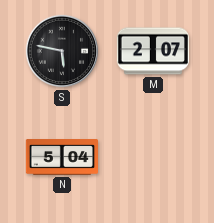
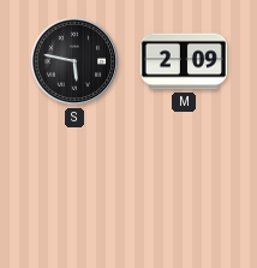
M: 2:07 -> 2:09 (183, 61)
N: 5:04 -> none (61, 157)
